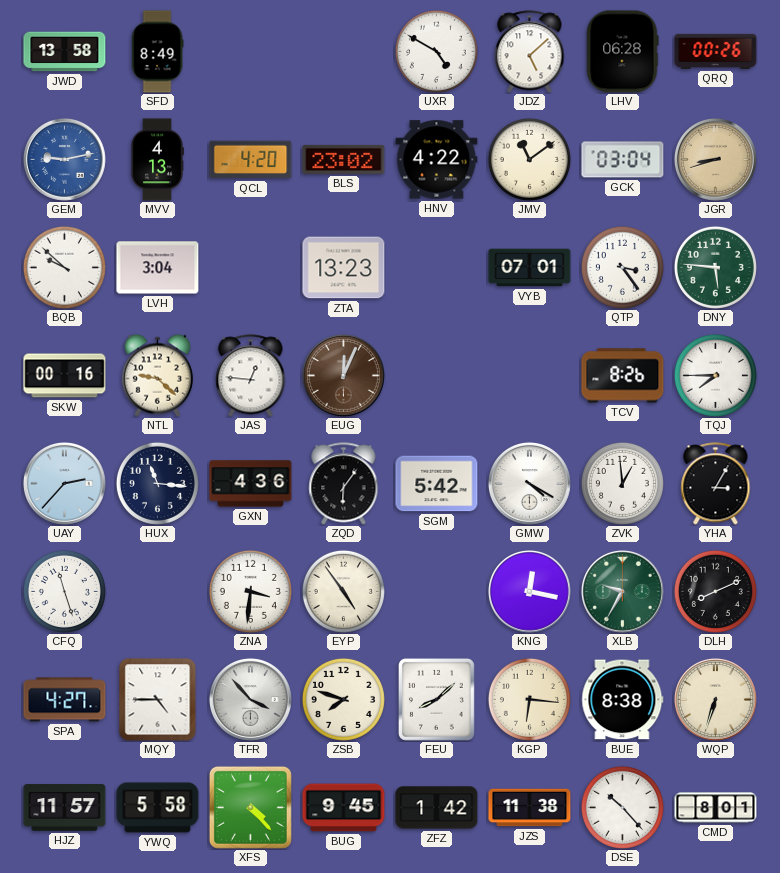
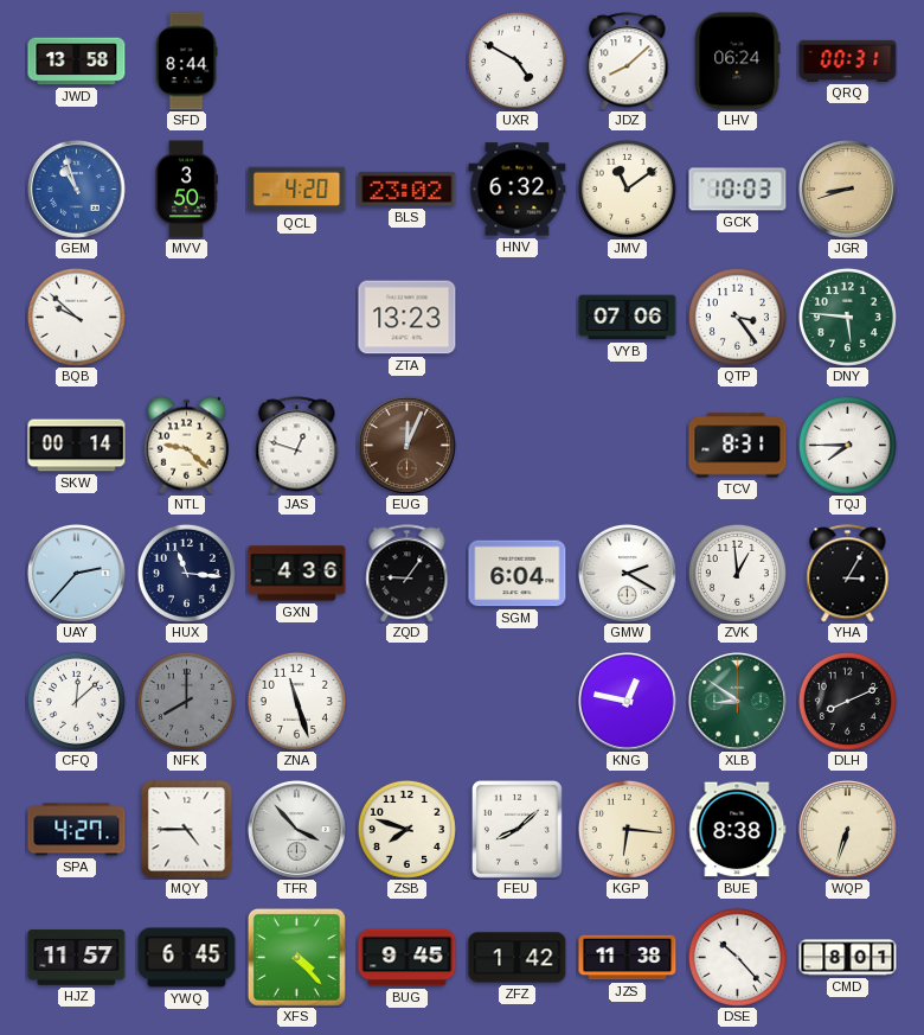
SFD: 8:49 -> 8:44 (186, 62)
JDZ: 5:08 -> 8:08 (628, 62)
LHV: 06:28 -> 06:24 (738, 62)
QRQ: 00:26 -> 00:31 (848, 60)
GEM: 9:13 -> 10:57 (76, 189)
MVV: 4:13 -> 3:50 (186, 190)
HNV: 4:22 -> 6:32 (518, 190)
GCK: 03:04 -> 10:03 (738, 190)
LVH: 3:04 -> none (158, 268)
VYB: 07:01 -> 07:06 (628, 318)
SKW: 00:16 -> 00:14 (77, 446)
JAS: 12:46 -> 12:48 (297, 446)
TCV: 8:26 -> 8:31 (738, 446)
ZQD: 6:06 -> 9:06 (408, 574)
SGM: 5:42 -> 6:04 (518, 574)
GMW: 4:20 -> 2:20 (627, 573)
CFQ: 11:27 -> 12:08 (76, 701)
NFK: none -> 8:00 (186, 701)
ZNA: 3:31 -> 11:27 (296, 701)
EYP: 4:54 -> none (343, 591)
KNG: 12:17 -> 12:47 (627, 701)
XLB: 9:35 -> 8:51 (737, 701)
YWQ: 5:58 -> 6:45 (187, 958)
